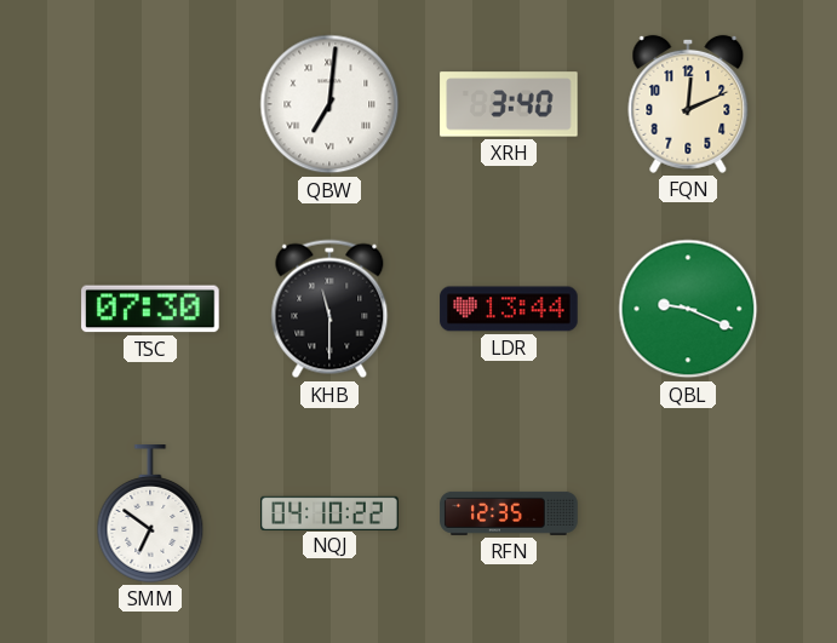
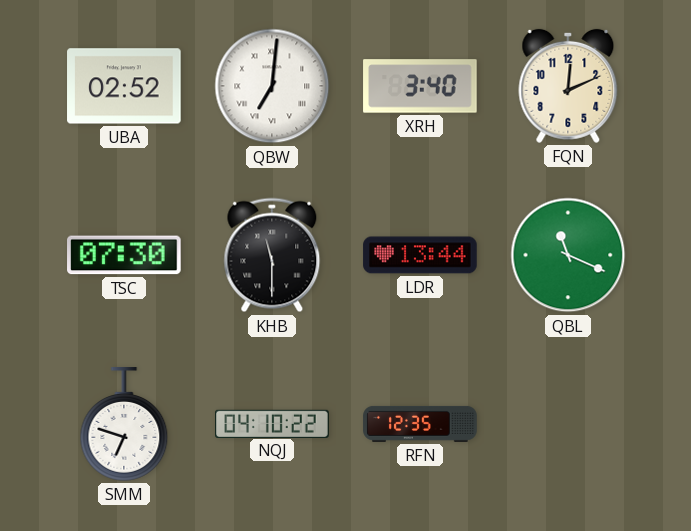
UBA: none -> 02:52 (124, 86)
QBL: 9:19 -> 11:19 (568, 255)
SMM: 6:51 -> 6:48 (124, 424)
